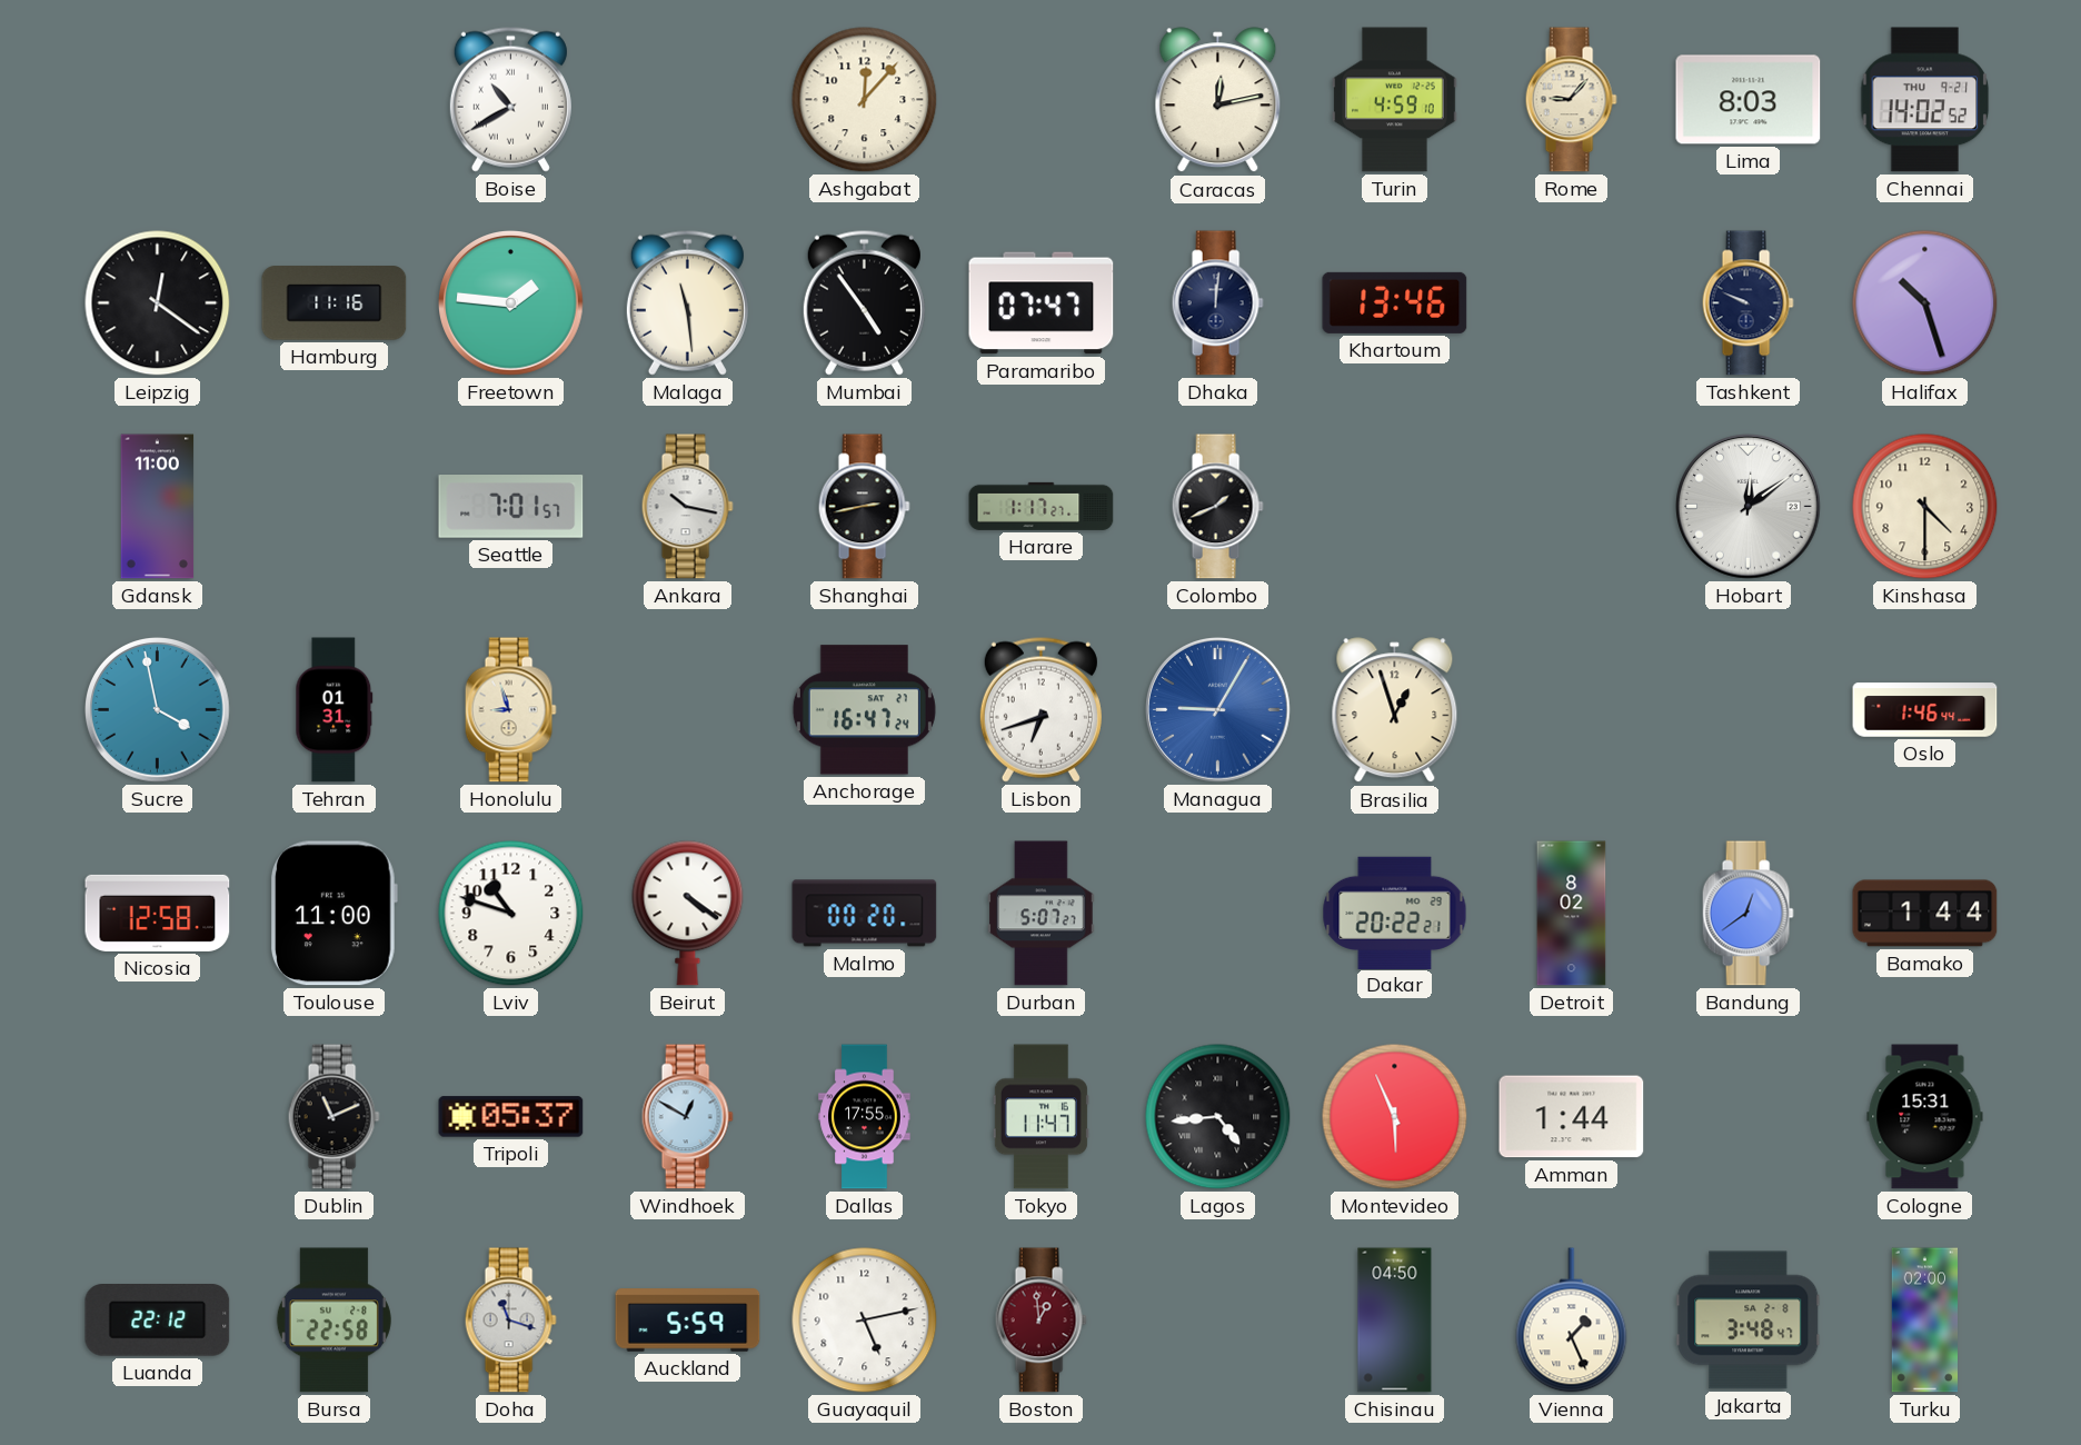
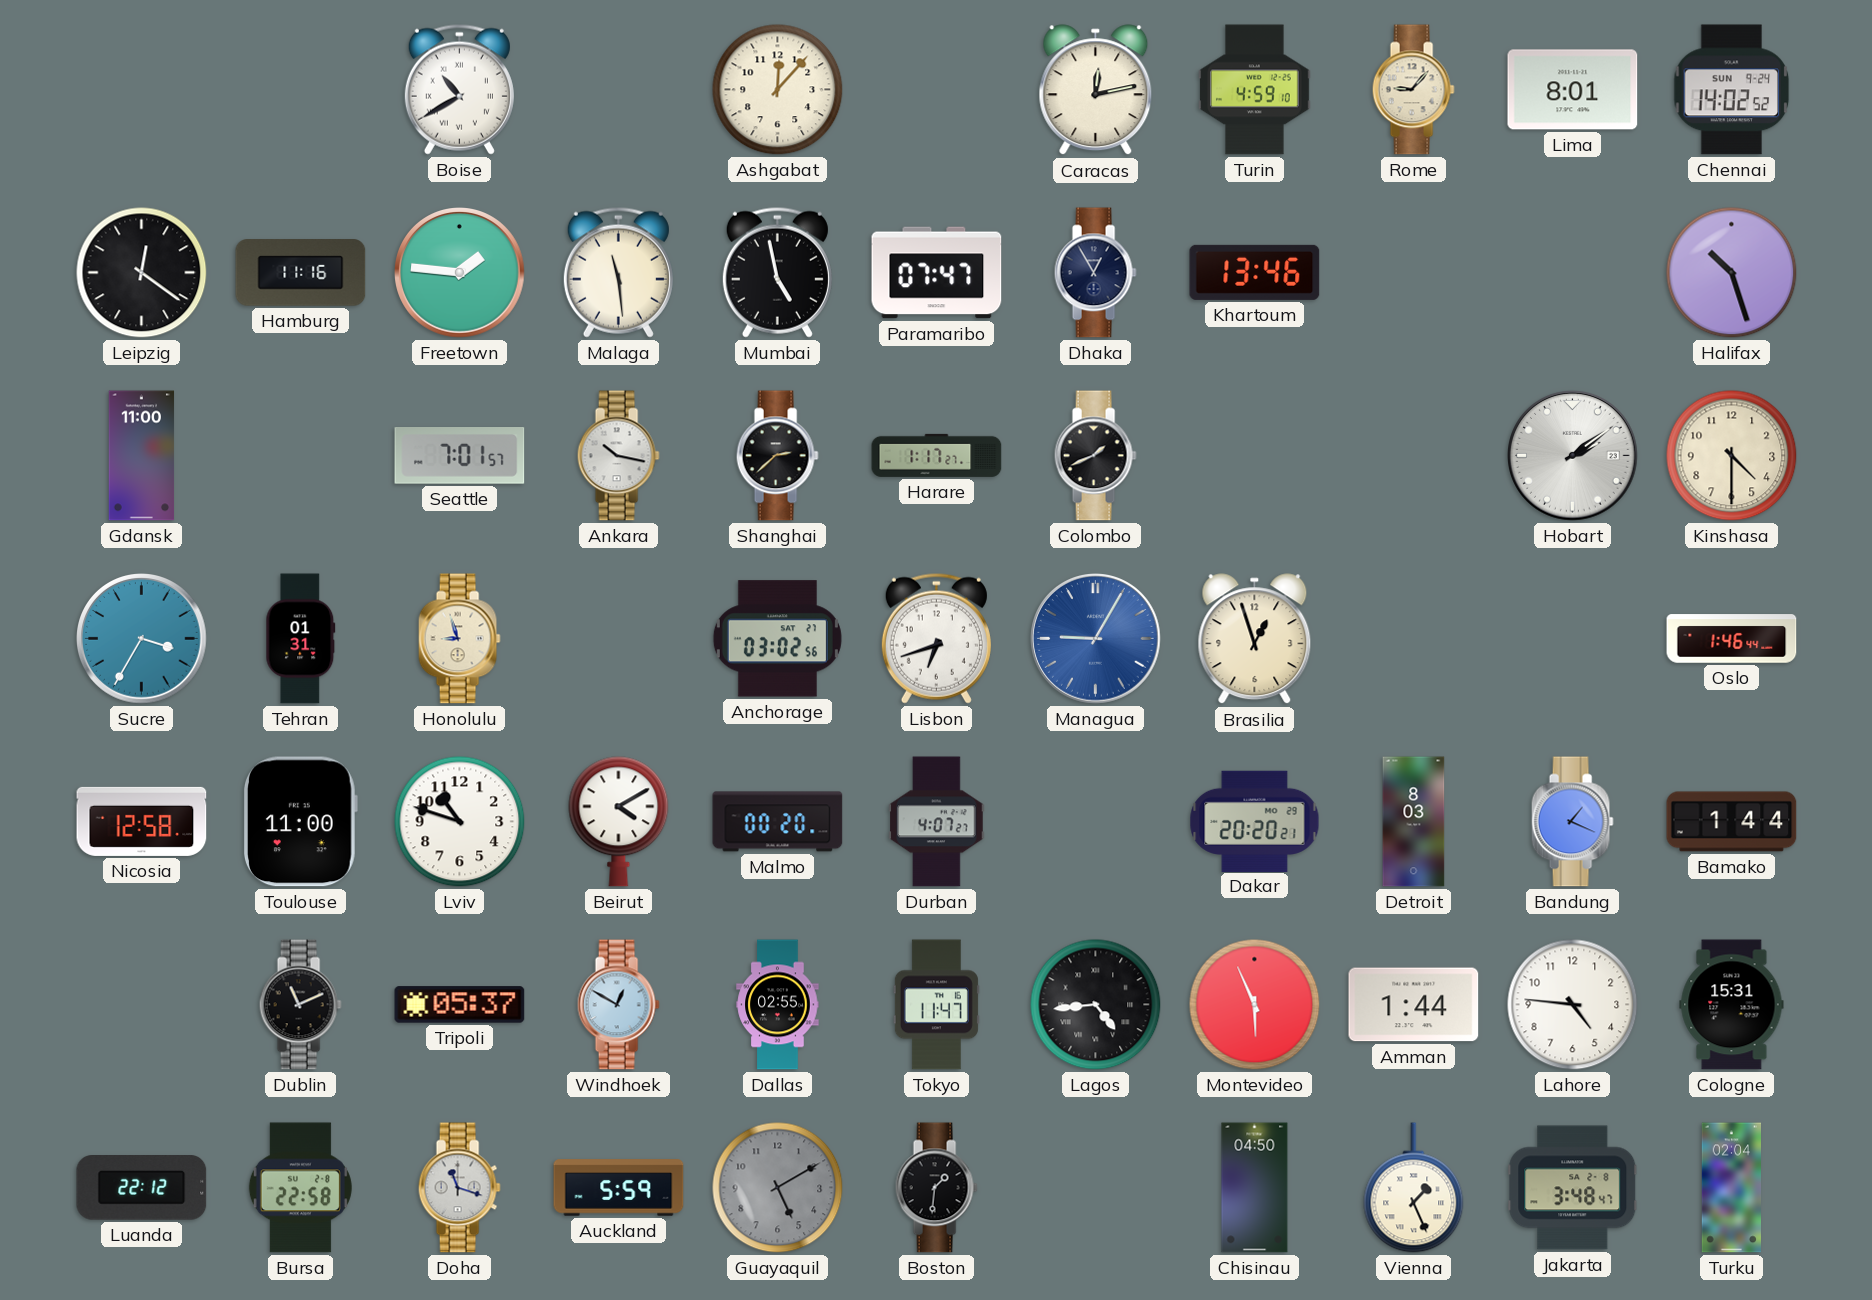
Lima: 8:03 -> 8:01 (1573, 90)
Chennai date: THU 9-21 -> SUN 9-24 (1732, 90)
Mumbai: 4:54 -> 4:58 (777, 272)
Dhaka: 12:01 -> 12:55 (1095, 273)
Tashkent: 9:49 -> none (1748, 303)
Shanghai: 2:43 -> 2:38 (777, 456)
Hobart: 12:09 -> 2:09 (1573, 456)
Sucre: 3:58 -> 3:35 (142, 639)
Anchorage: 16:47 -> 03:02 (777, 639)
Beirut: 4:21 -> 4:10 (619, 822)
Durban: 5:07 -> 4:07 (937, 822)
Dakar: 20:22 -> 20:20 (1255, 821)
Detroit: 8:02 -> 8:03 (1414, 822)
Bandung: 12:39 -> 1:19 (1572, 822)
Dallas: 17:55 -> 02:55 (778, 1005)
Lahore: none -> 4:46 (1573, 1005)
Guayaquil: 5:13 -> 5:10 (778, 1188)
Guayaquil dial: white -> grey (778, 1188)
Boston: 12:59 -> 1:31 (936, 1188)
Boston dial: burgundy -> black (936, 1188)
Turku: 02:00 -> 02:04 (1731, 1188)
